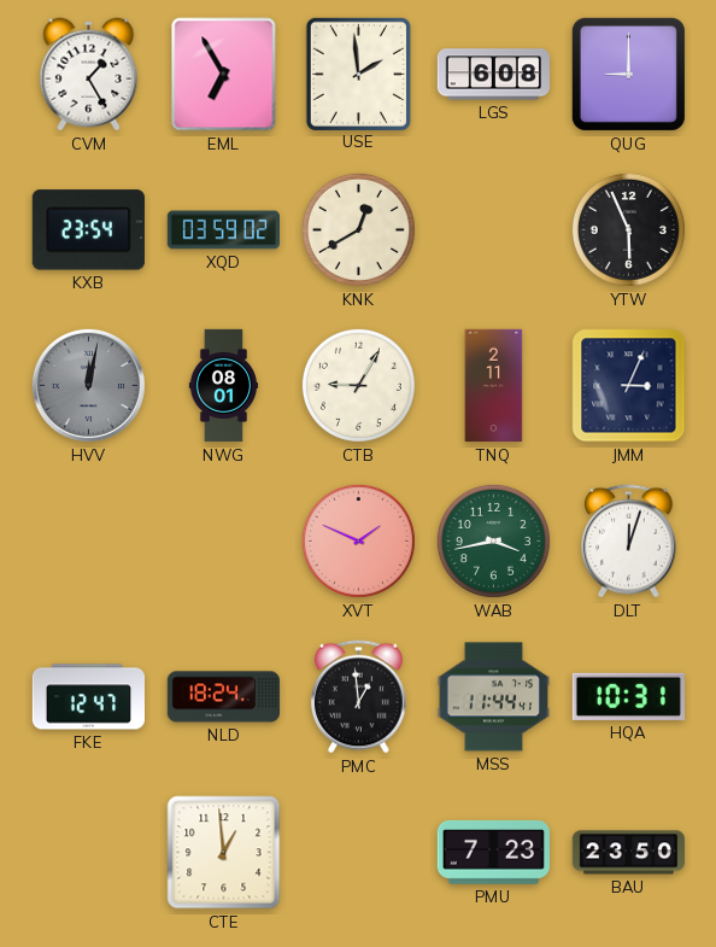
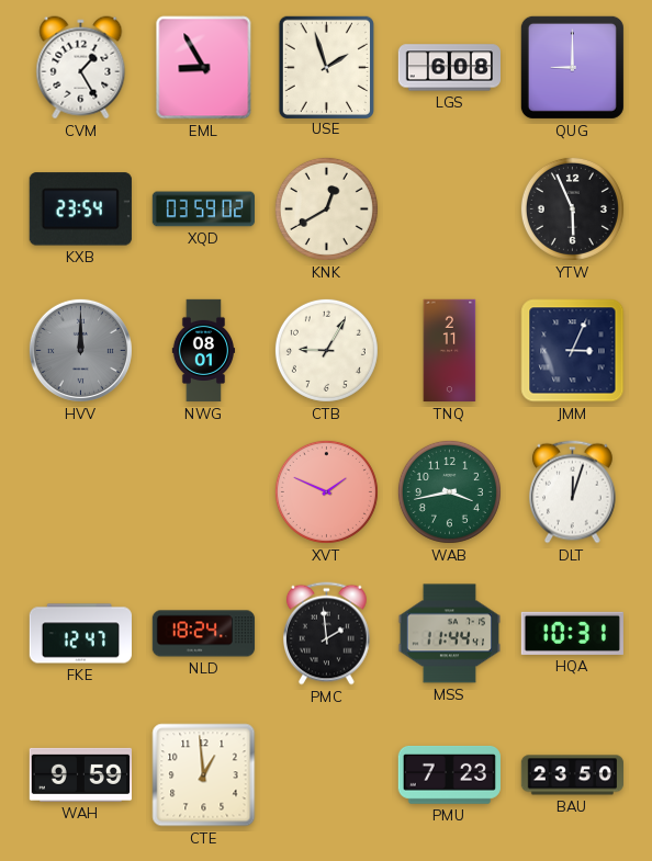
EML: 6:55 -> 8:55 (204, 68)
USE: 1:59 -> 1:57 (326, 67)
HVV: 12:02 -> 12:00 (80, 350)
PMC: 12:59 -> 1:59 (327, 634)
WAH: none -> 9:59 (80, 774)
